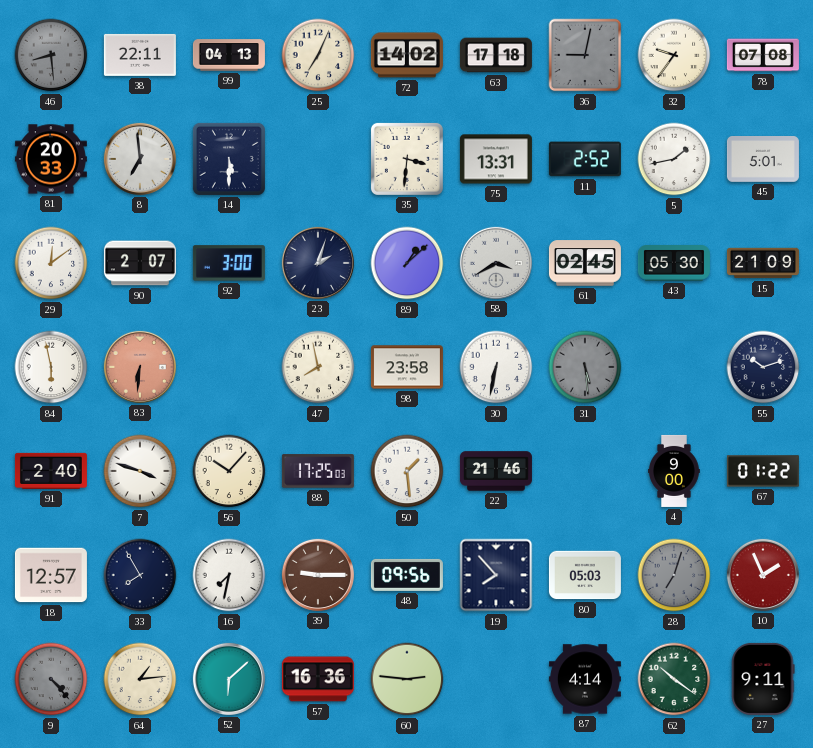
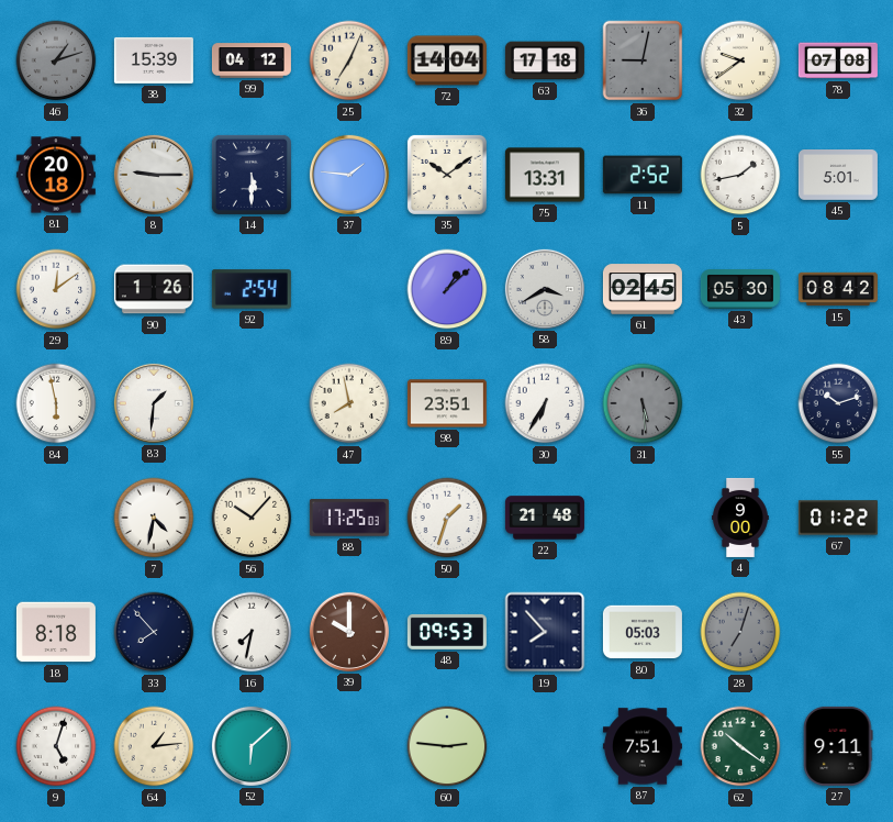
46: 8:29 -> 1:12 (56, 60)
38: 22:11 -> 15:39 (154, 60)
99: 04:13 -> 04:12 (252, 60)
72: 14:02 -> 14:04 (447, 60)
32: 9:36 -> 9:39 (740, 60)
81: 20:33 -> 20:18 (56, 175)
8: 6:59 -> 9:15 (154, 175)
37: none -> 1:46 (349, 175)
35: 3:31 -> 10:09 (447, 175)
90: 2:07 -> 1:26 (154, 289)
92: 3:00 -> 2:54 (252, 289)
23: 2:03 -> none (318, 263)
15: 21:09 -> 08:42 (838, 289)
83: 6:31 -> 1:31 (154, 403)
83 dial: salmon -> white (154, 403)
98: 23:58 -> 23:51 (447, 403)
30: 6:32 -> 6:35 (545, 403)
91: 2:40 -> none (51, 471)
7: 3:48 -> 4:32 (154, 518)
50: 1:29 -> 1:33 (447, 518)
22: 21:46 -> 21:48 (545, 518)
18: 12:57 -> 8:18 (56, 632)
33: 7:55 -> 7:53 (154, 632)
39: 9:15 -> 10:00 (349, 632)
48: 09:56 -> 09:53 (447, 632)
10: 1:56 -> none (763, 575)
9: 4:23 -> 5:03 (56, 746)
9 dial: grey -> white (56, 746)
57: 16:36 -> none (318, 679)
87: 4:14 -> 7:51 (643, 746)
